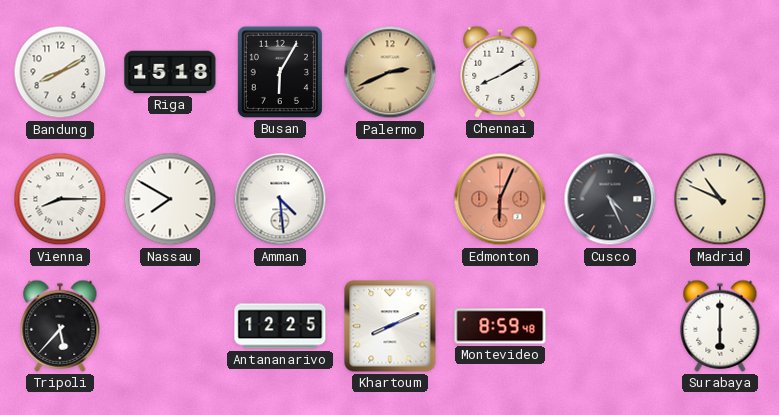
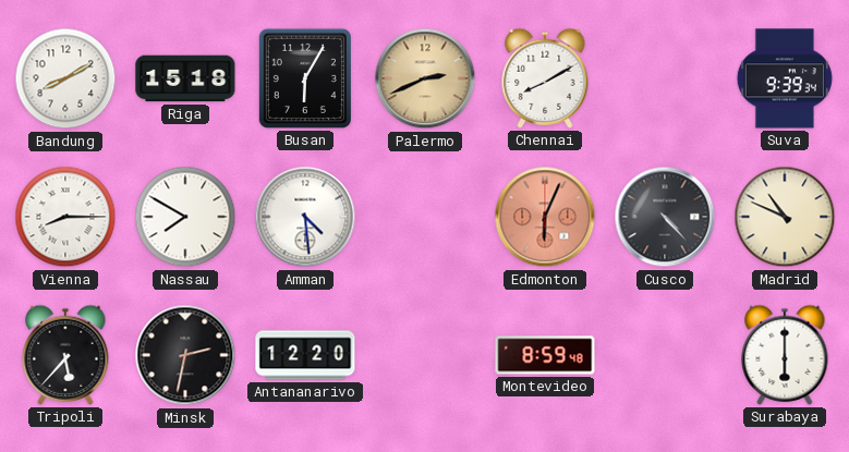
Suva: none -> 9:39 (785, 78)
Cusco: 4:26 -> 4:23 (665, 217)
Minsk: none -> 2:32 (185, 355)
Antananarivo: 12:25 -> 12:20 (305, 355)
Khartoum: 8:11 -> none (390, 326)
